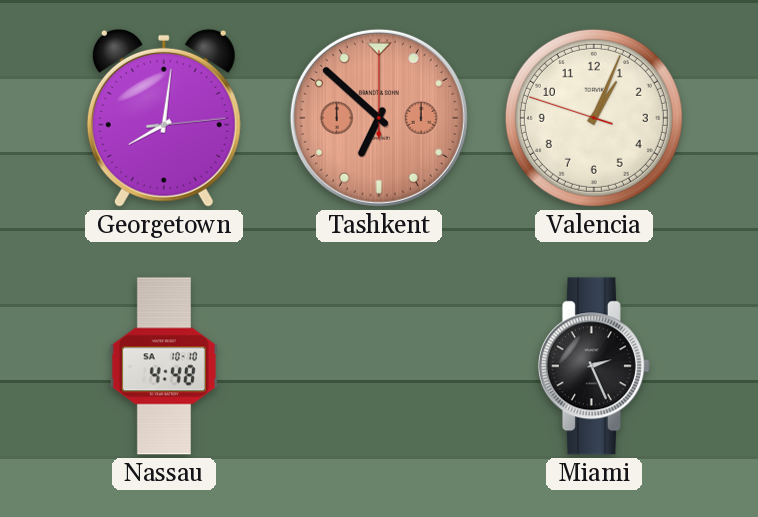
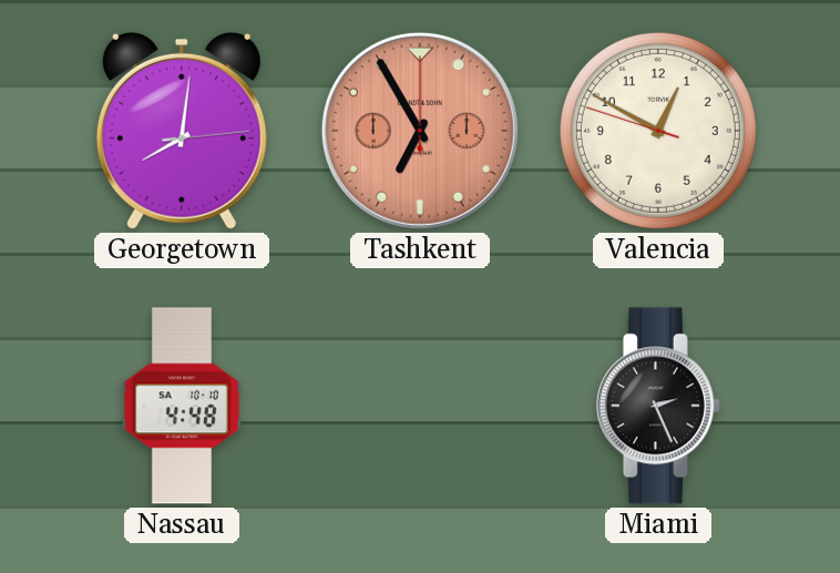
Tashkent: 6:52 -> 6:55 (420, 131)
Valencia: 1:03 -> 12:49 (658, 131)
